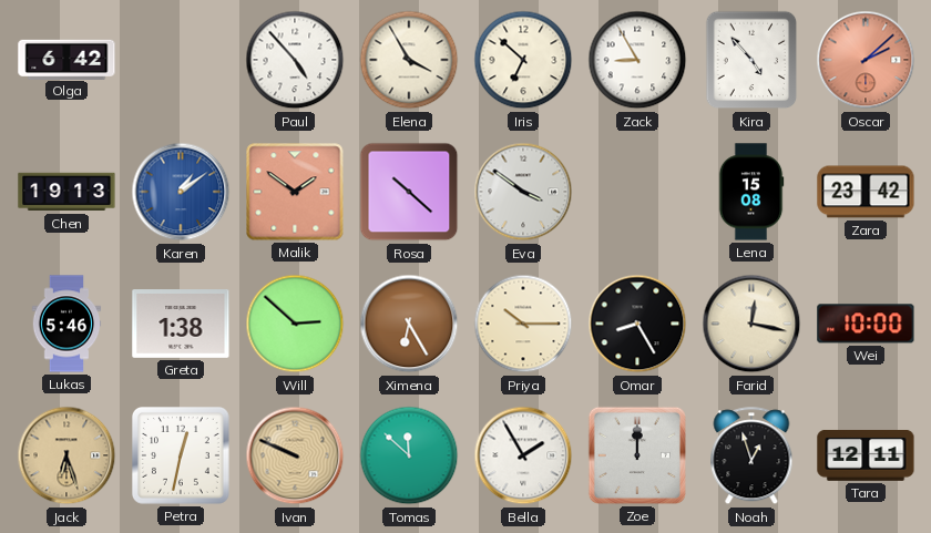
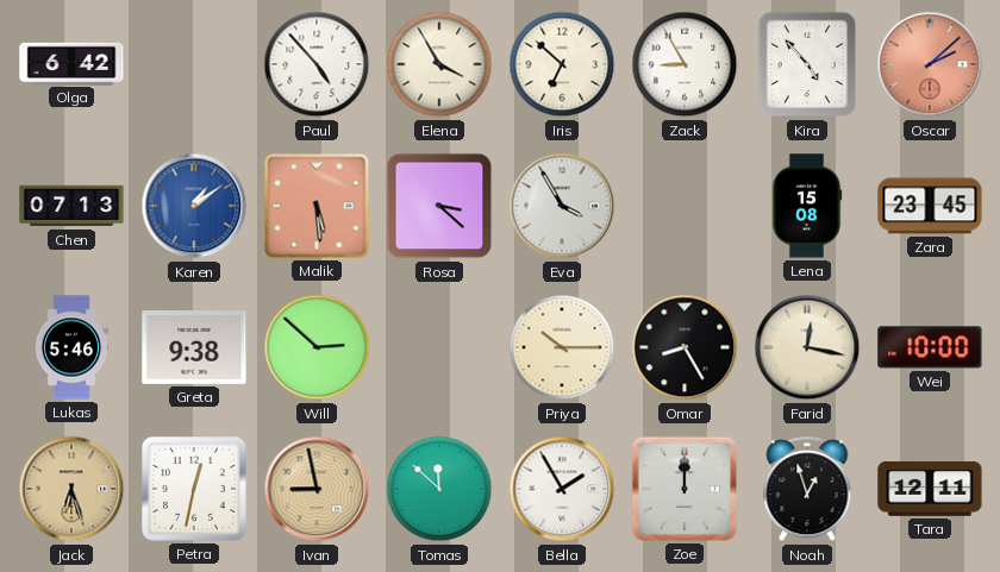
Chen: 19:13 -> 07:13 (71, 206)
Malik: 1:51 -> 5:29 (317, 206)
Rosa: 10:22 -> 3:22 (439, 206)
Eva: 3:51 -> 3:55 (562, 206)
Zara: 23:42 -> 23:45 (930, 206)
Greta: 1:38 -> 9:38 (194, 348)
Ximena: 6:25 -> none (409, 324)
Ivan: 9:49 -> 8:58 (317, 489)
